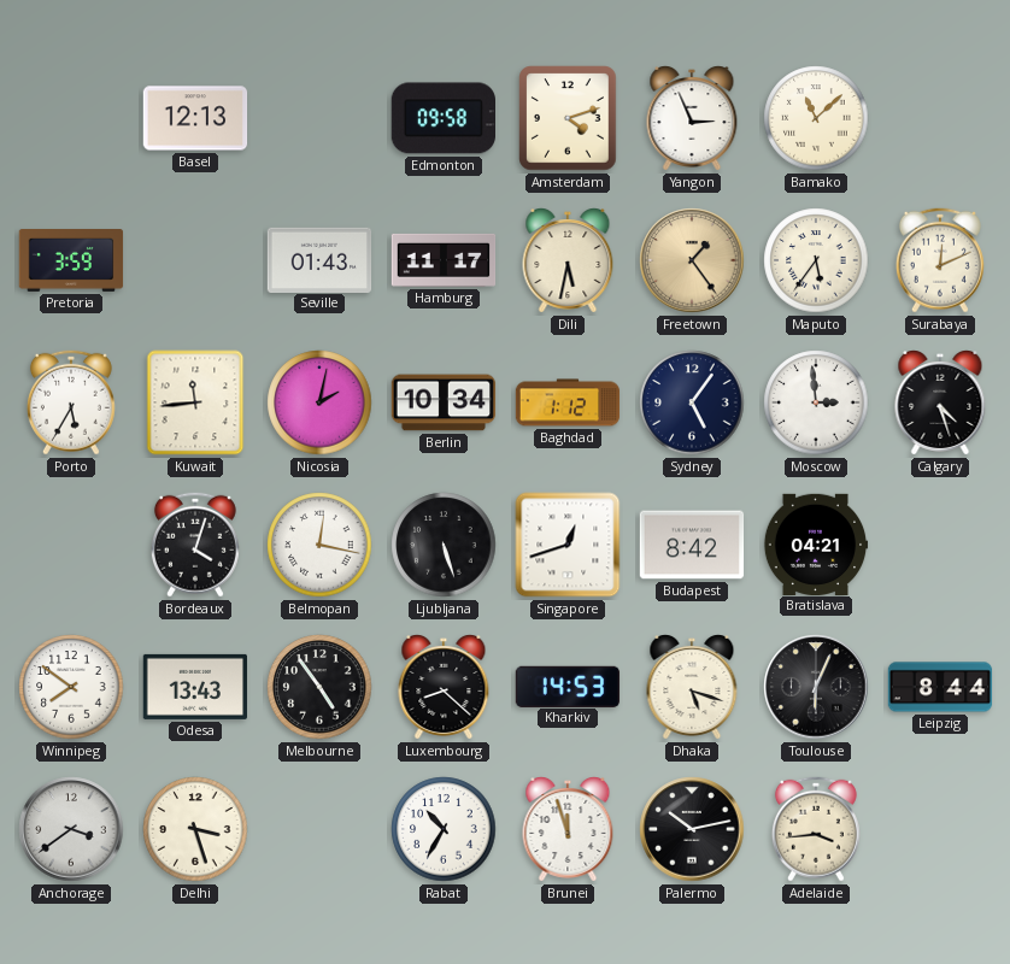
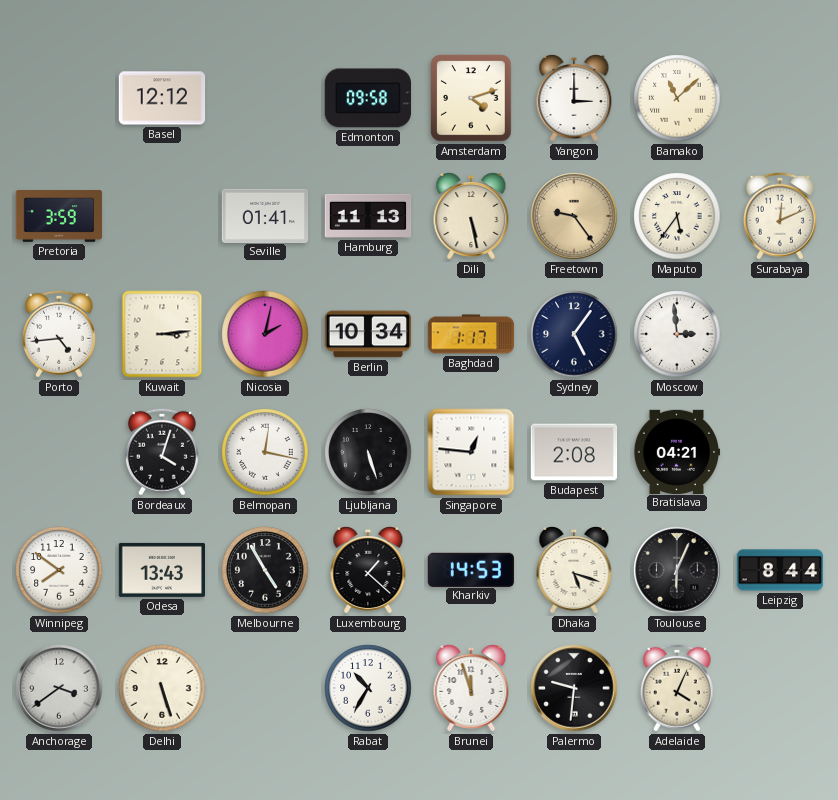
Basel: 12:13 -> 12:12 (162, 98)
Yangon: 2:56 -> 3:00 (574, 99)
Seville: 01:43 -> 01:41 (265, 215)
Hamburg: 11:17 -> 11:13 (368, 216)
Dili: 5:32 -> 5:28 (471, 217)
Freetown: 1:24 -> 9:24 (574, 216)
Porto: 5:35 -> 4:44 (59, 334)
Kuwait: 11:44 -> 3:14 (162, 334)
Baghdad: 1:12 -> 1:17 (471, 334)
Calgary: 4:27 -> none (940, 404)
Singapore: 12:42 -> 12:46 (471, 452)
Budapest: 8:42 -> 2:08 (574, 452)
Melbourne: 4:54 -> 4:55 (265, 570)
Luxembourg: 8:22 -> 1:22 (368, 571)
Delhi: 3:27 -> 5:27 (162, 688)
Palermo: 10:13 -> 9:31 (574, 688)
Adelaide: 3:44 -> 4:04 (677, 688)
